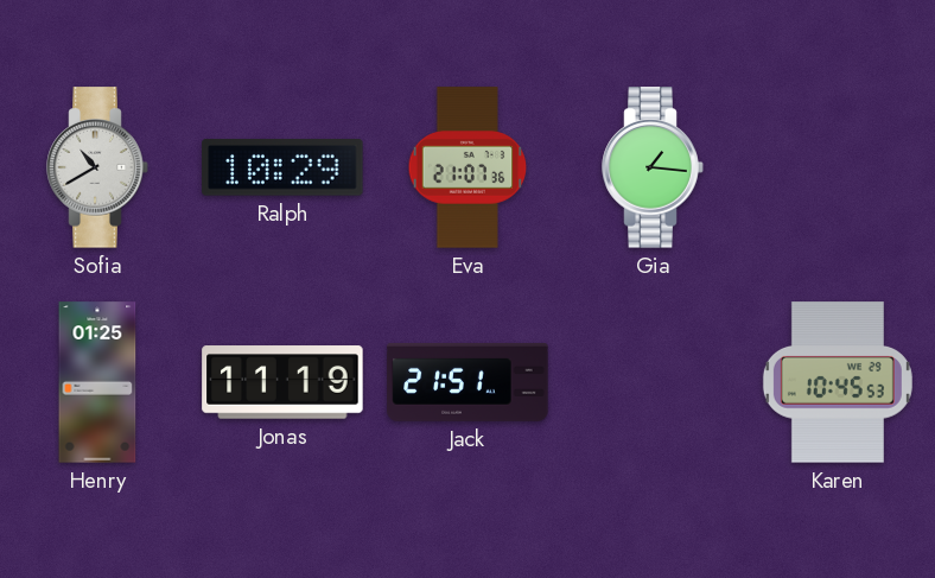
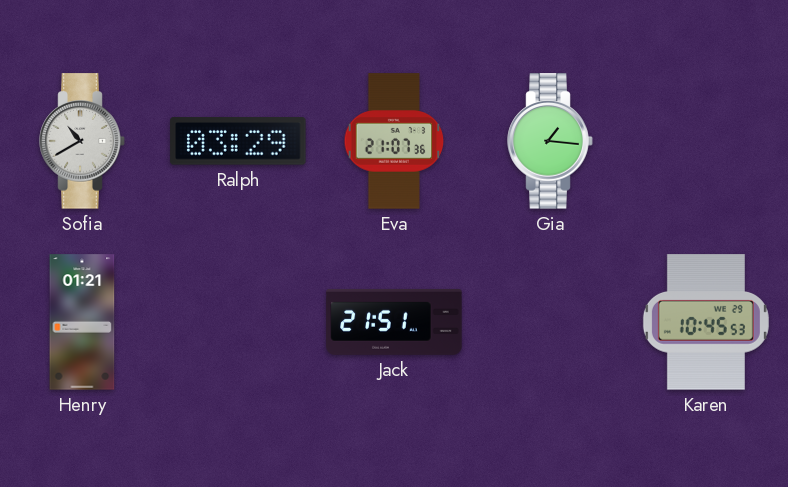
Ralph: 10:29 -> 03:29 (238, 141)
Henry: 01:25 -> 01:21 (82, 322)
Jonas: 11:19 -> none (282, 382)
